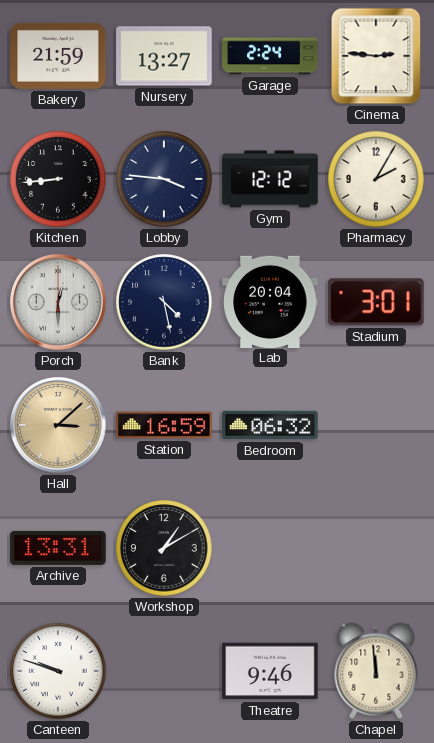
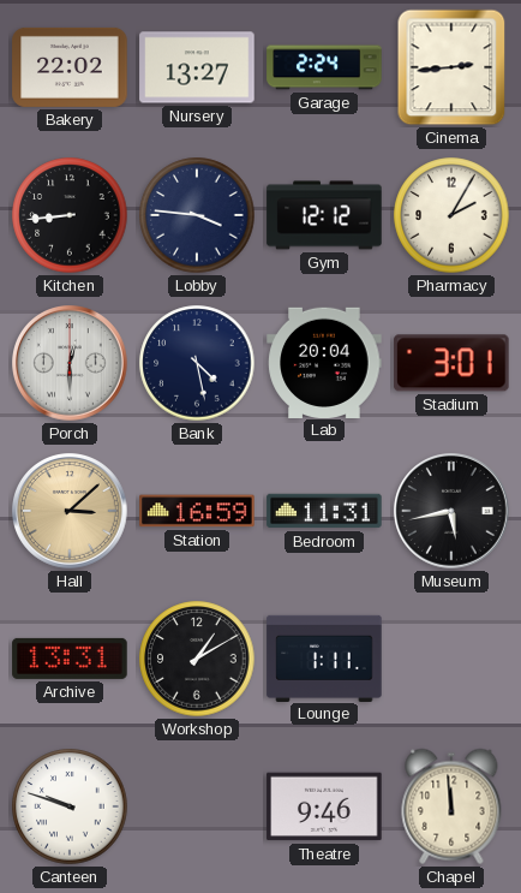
Bakery: 21:59 -> 22:02 (70, 67)
Cinema: 2:46 -> 2:44 (451, 67)
Bedroom: 06:32 -> 11:31 (324, 511)
Museum: none -> 5:43 (451, 511)
Lounge: none -> 1:11 (324, 657)
